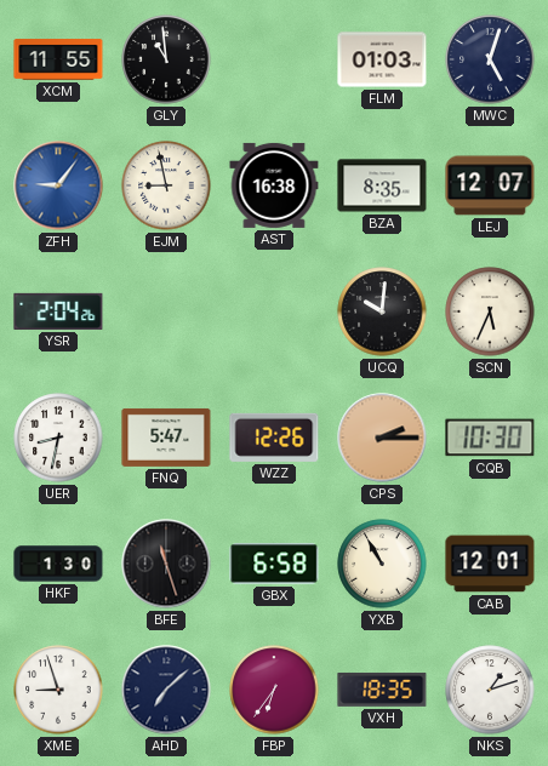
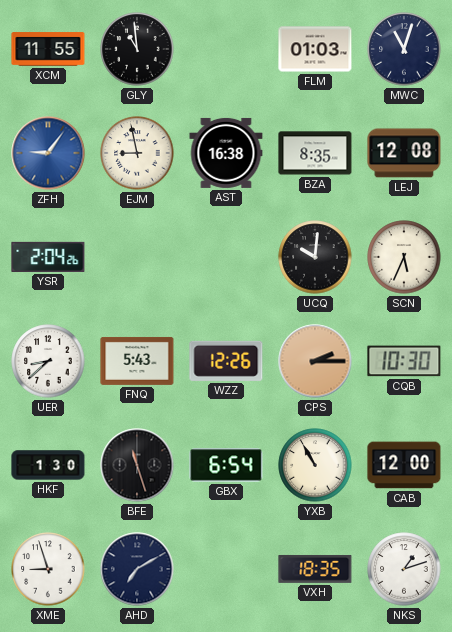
MWC: 5:03 -> 11:03 (404, 49)
LEJ: 12:07 -> 12:08 (404, 153)
UER: 8:32 -> 8:38 (48, 361)
FNQ: 5:47 -> 5:43 (137, 361)
GBX: 6:58 -> 6:54 (226, 465)
CAB: 12:01 -> 12:00 (404, 465)
AHD: 7:08 -> 7:10 (137, 569)
FBP: 6:36 -> none (274, 690)
